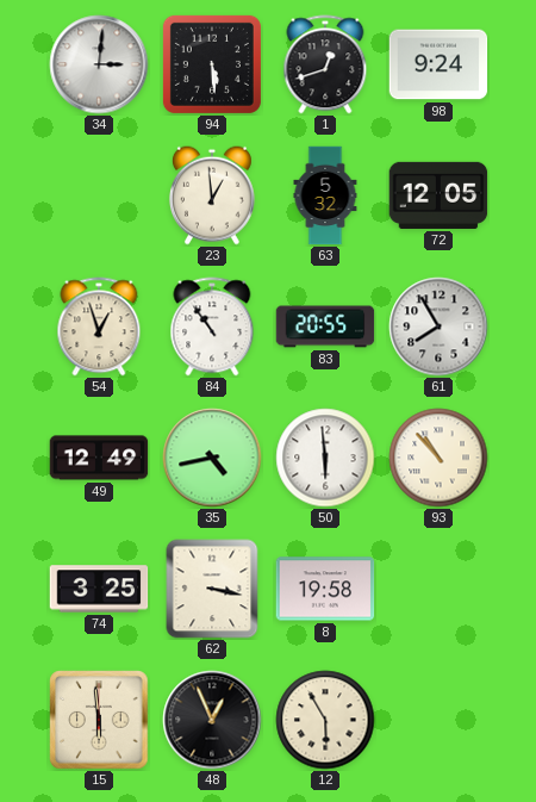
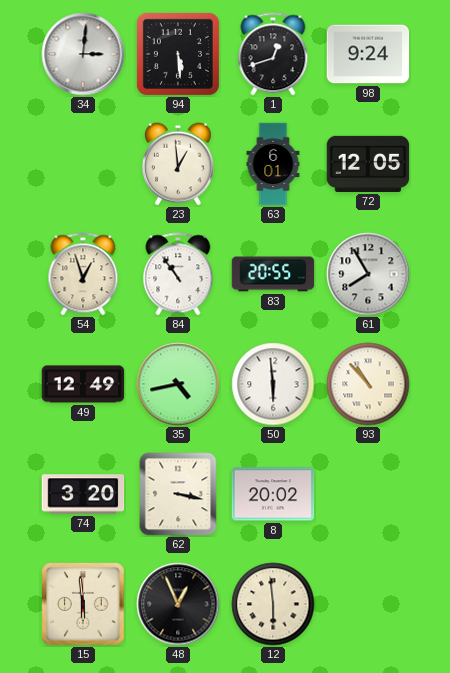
63: 5:32 -> 6:01 (273, 164)
74: 3:25 -> 3:20 (83, 494)
8: 19:58 -> 20:02 (273, 494)
12: 5:55 -> 5:59 (273, 604)
